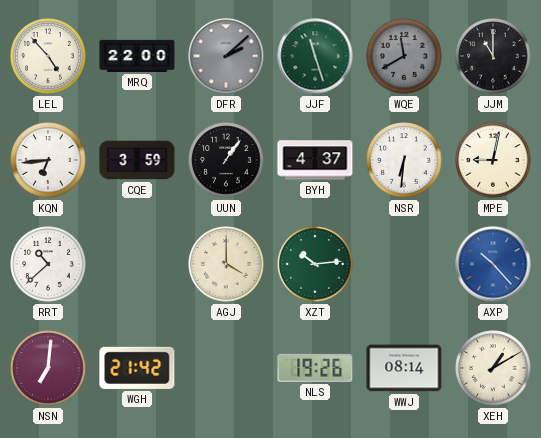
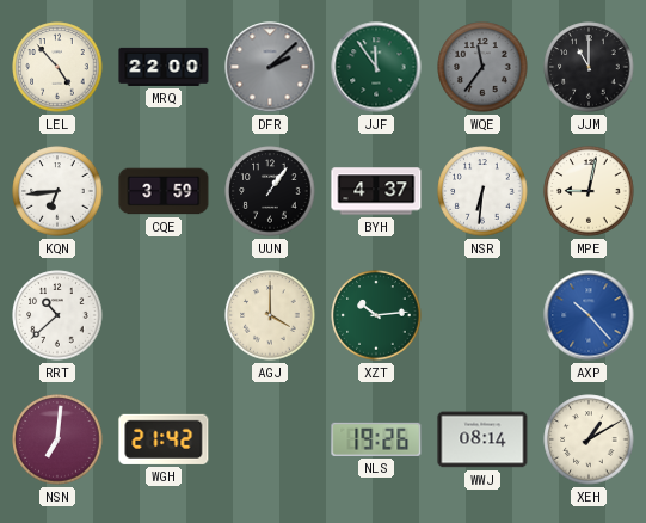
JJF: 11:27 -> 11:54 (376, 67)
WQE: 11:40 -> 11:36 (482, 67)
